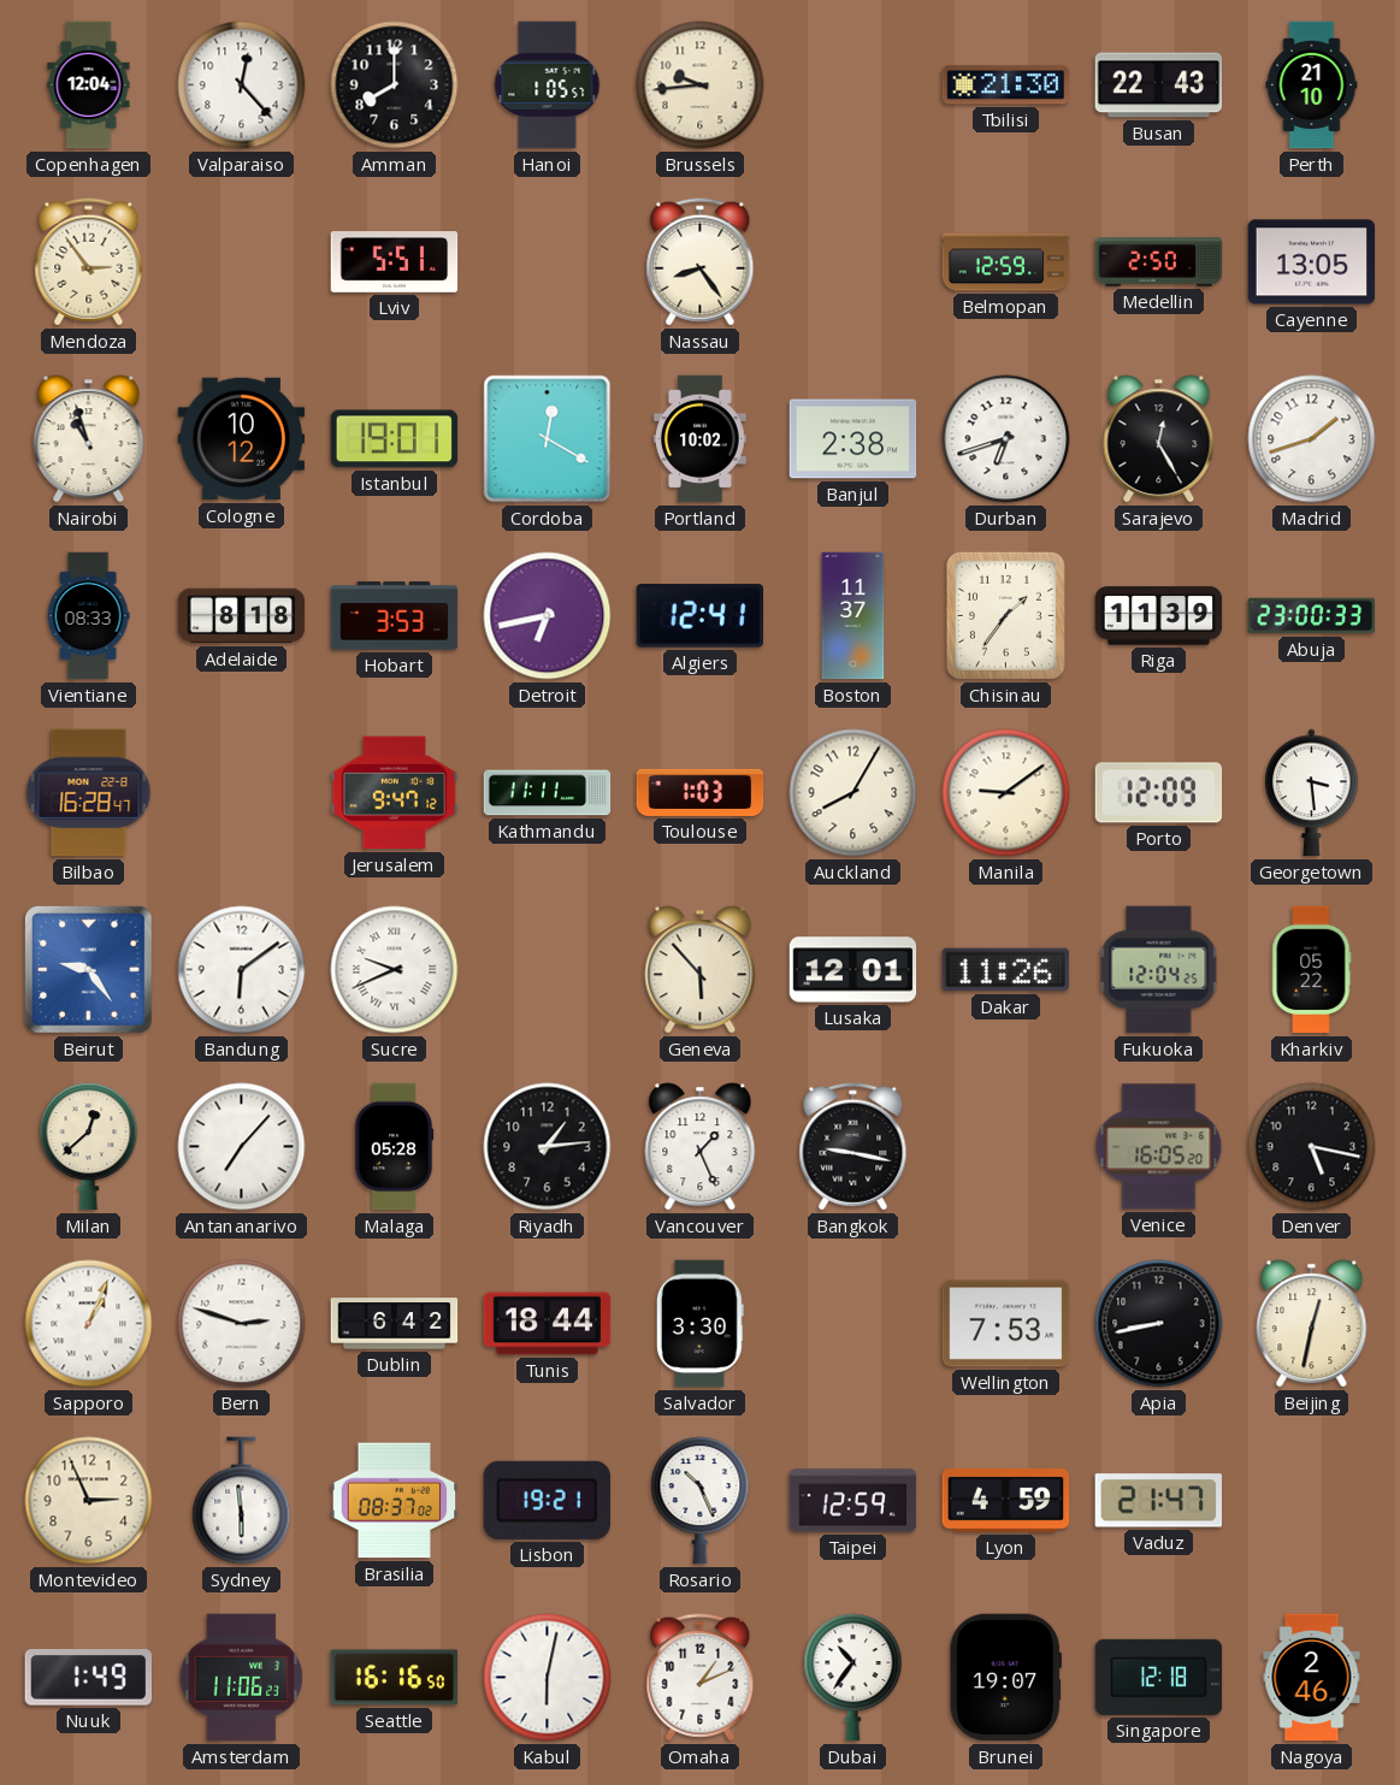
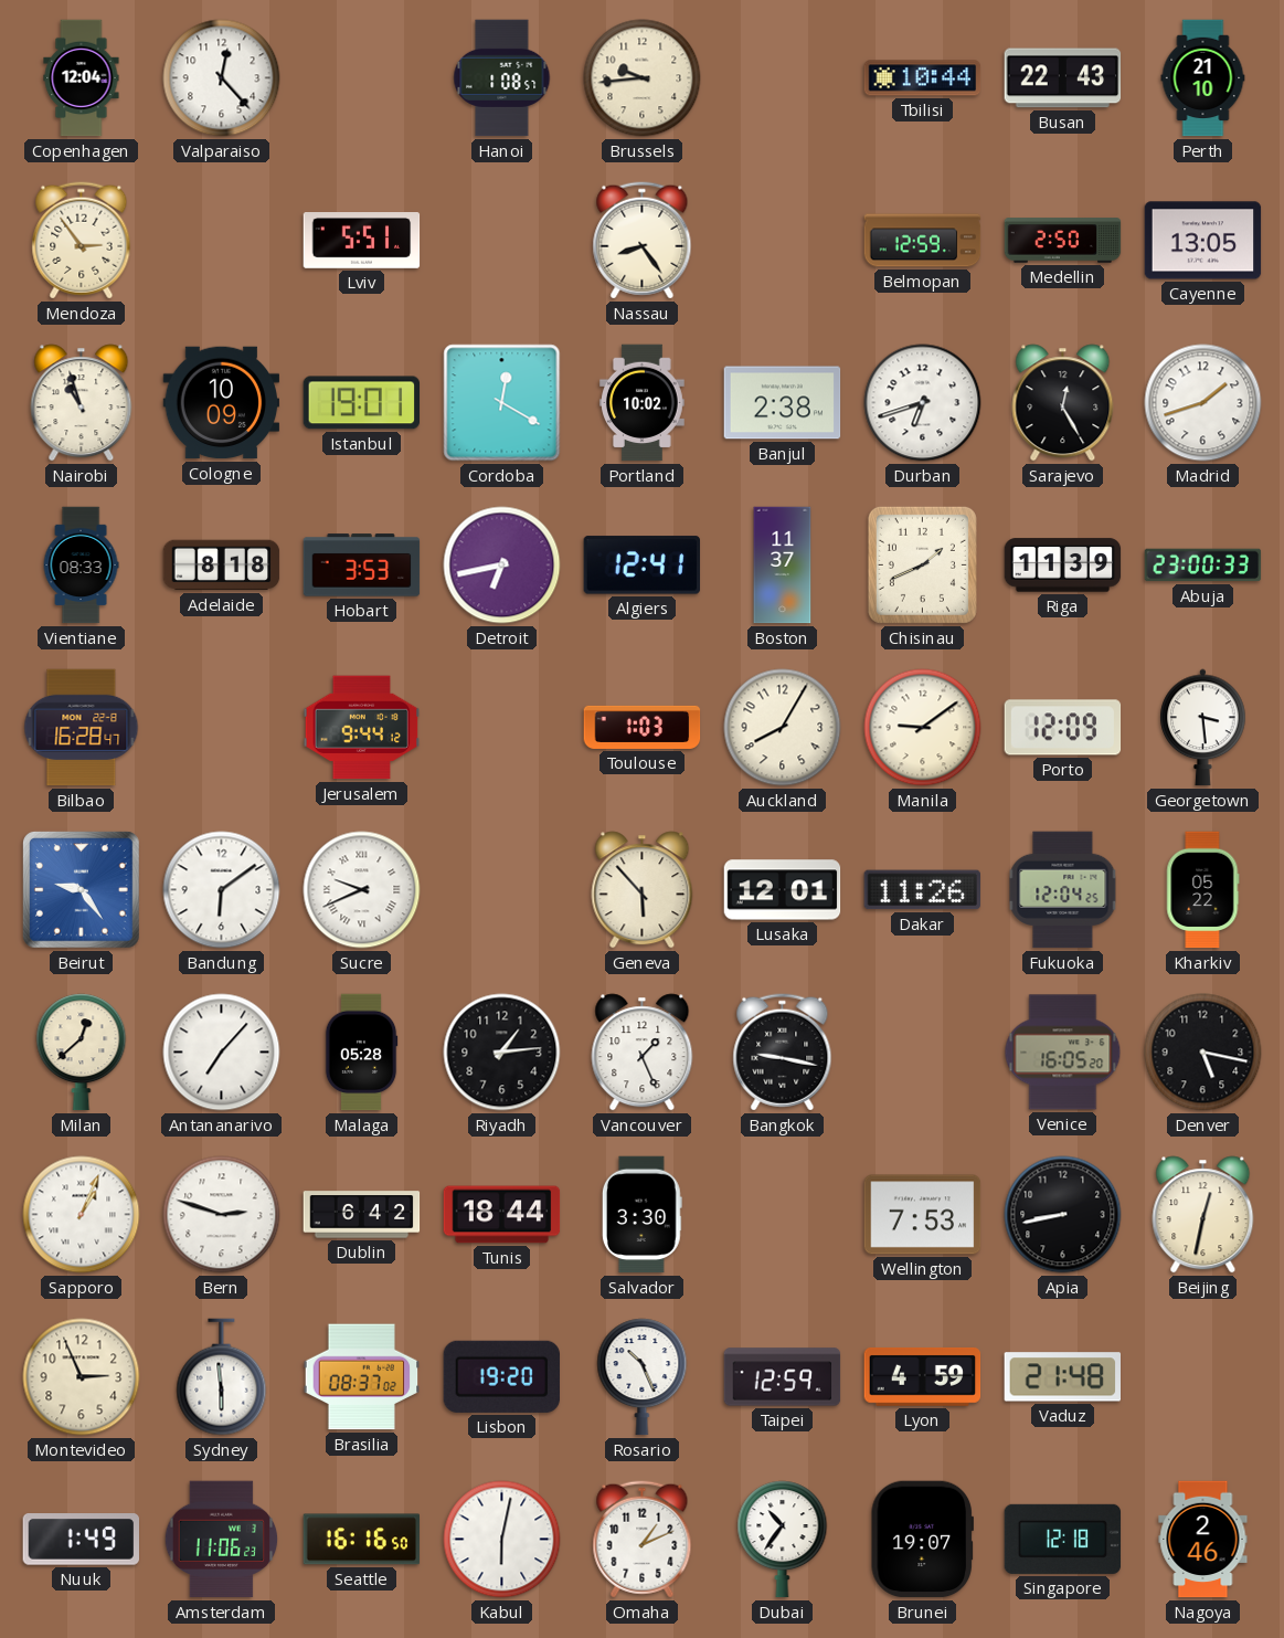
Amman: 8:00 -> none (395, 85)
Hanoi: 1:05 -> 1:08 (502, 78)
Tbilisi: 21:30 -> 10:44 (923, 78)
Cologne: 10:12 -> 10:09 (222, 403)
Chisinau: 1:36 -> 1:41 (922, 564)
Jerusalem: 9:47 -> 9:44 (362, 728)
Kathmandu: 11:11 -> none (548, 793)
Lisbon: 19:21 -> 19:20 (501, 1376)
Vaduz: 21:47 -> 21:48 (1062, 1377)
